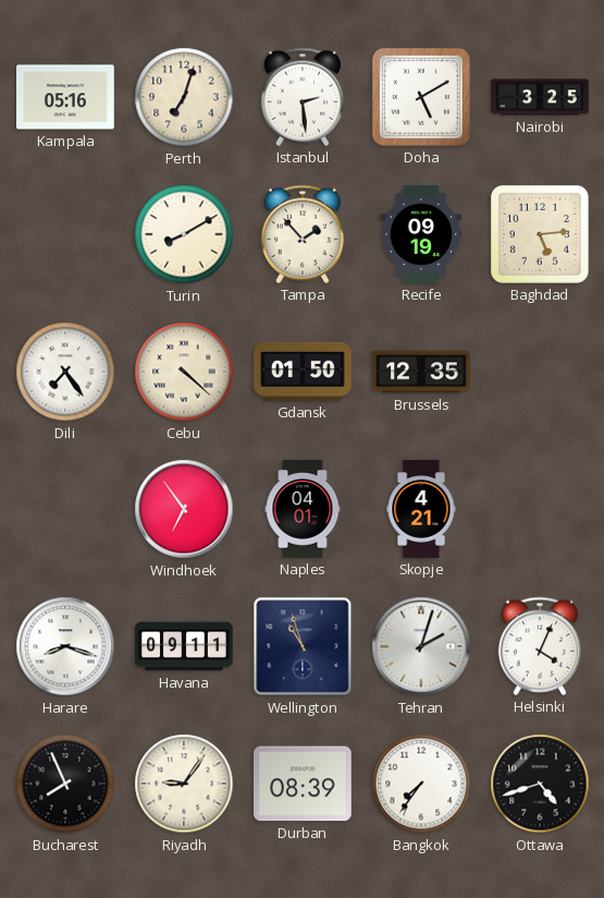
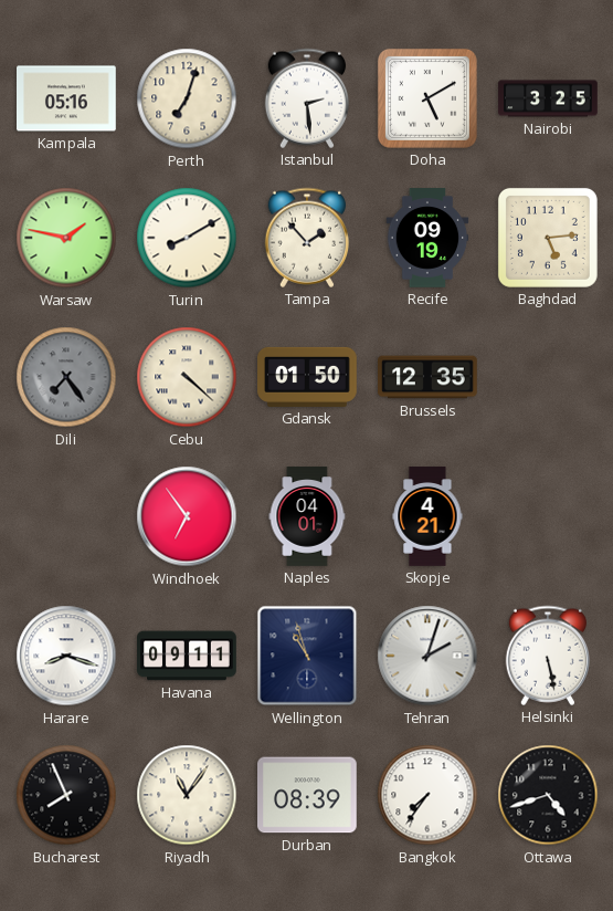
Warsaw: none -> 1:47 (66, 238)
Dili dial: white -> grey (66, 377)
Helsinki: 4:04 -> 5:28 (547, 656)
Riyadh: 9:06 -> 11:06 (187, 795)
